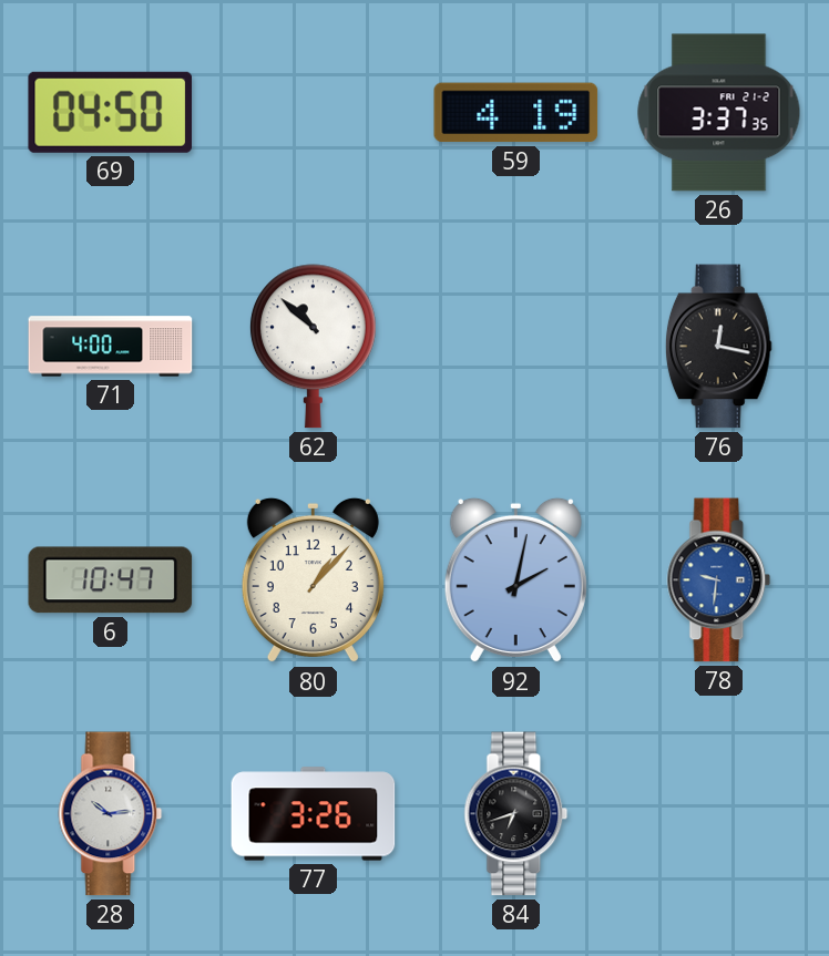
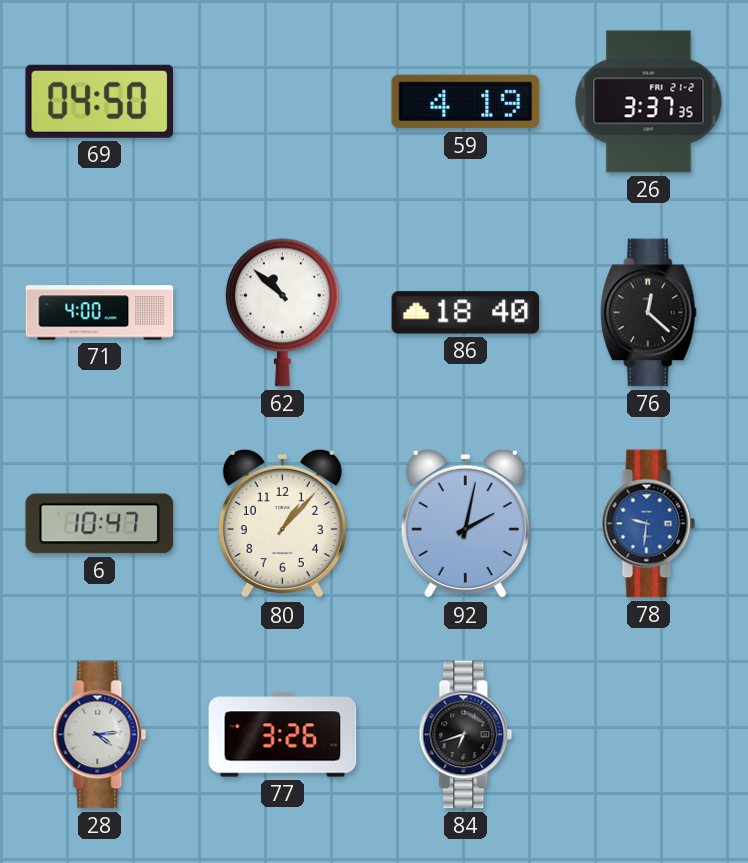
86: none -> 18:40 (466, 313)
76: 12:17 -> 12:22 (648, 313)
28: 10:14 -> 4:14 (100, 735)
